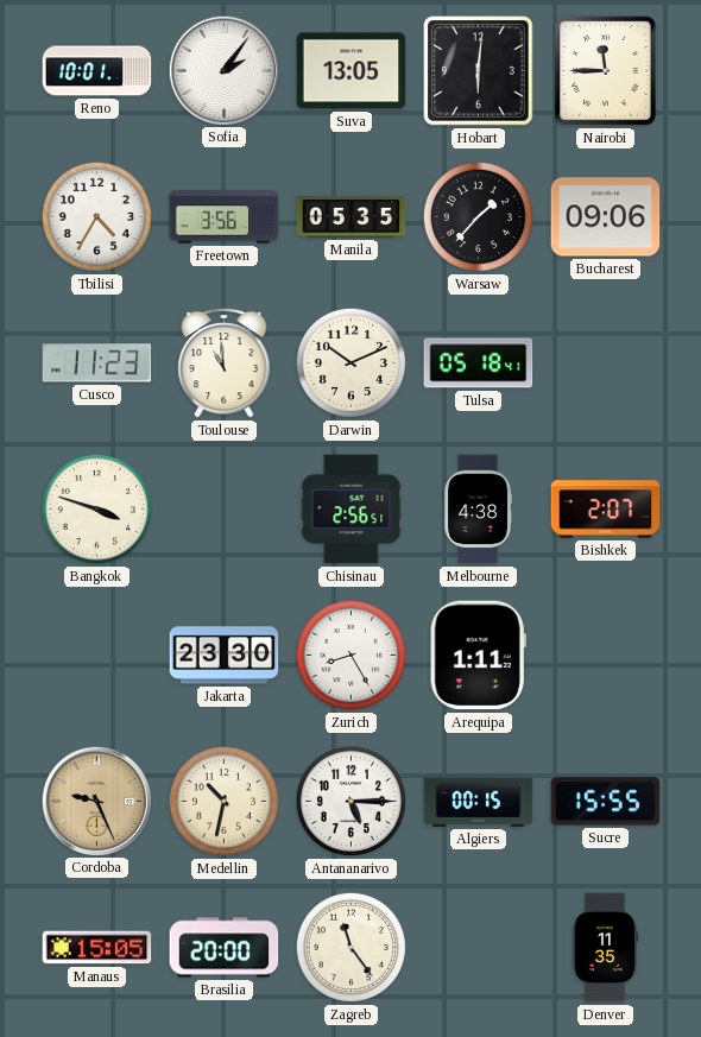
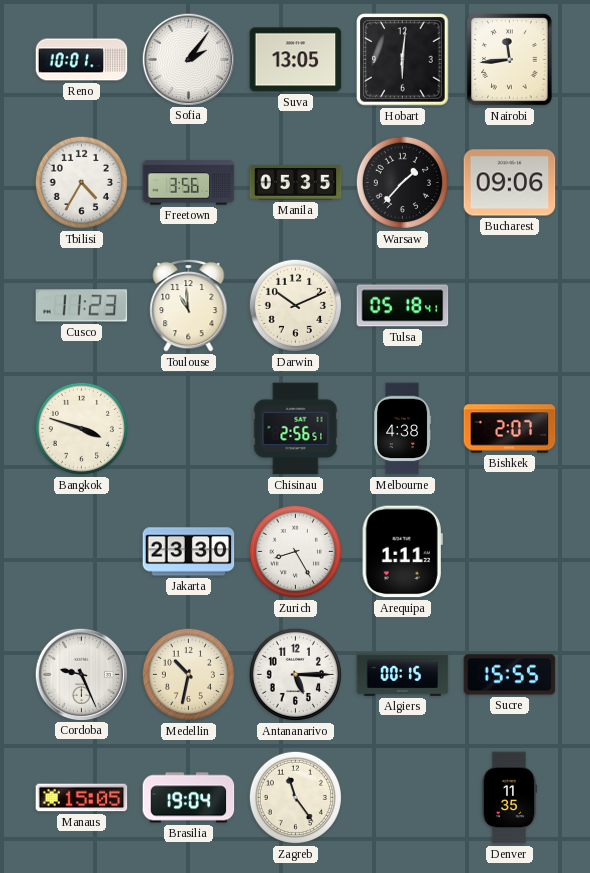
Nairobi: 11:45 -> 11:44 (510, 60)
Cordoba dial: champagne -> white (81, 674)
Brasilia: 20:00 -> 19:04 (189, 798)
